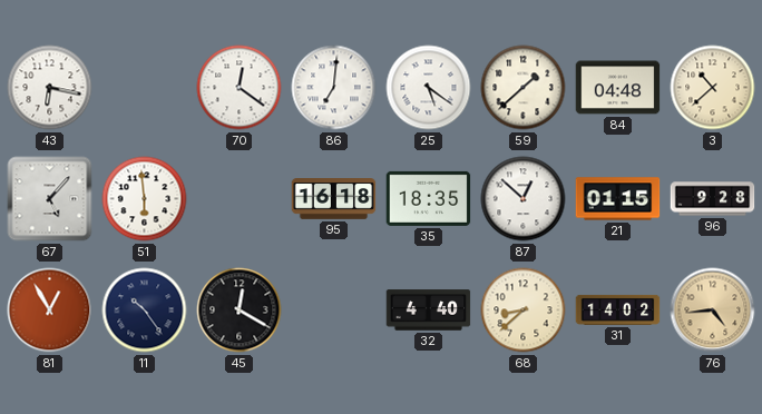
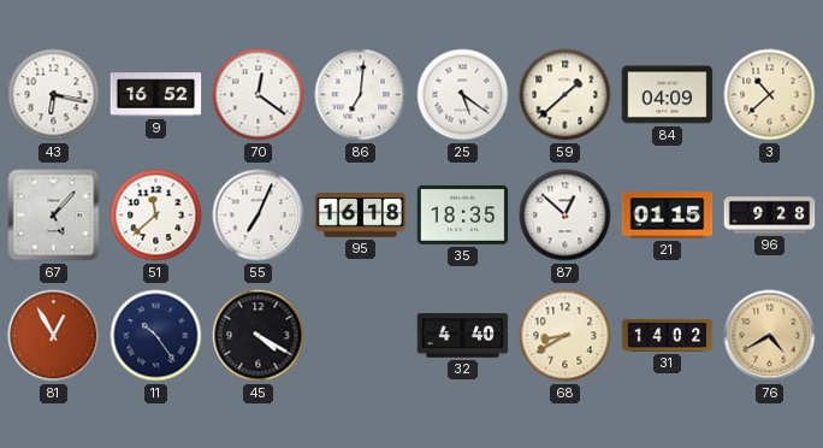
9: none -> 16:52 (156, 95)
84: 04:48 -> 04:09 (668, 95)
51: 5:59 -> 11:38 (156, 216)
55: none -> 7:04 (259, 216)
45: 12:20 -> 4:20 (259, 336)
68: 8:38 -> 8:40 (566, 336)
76: 4:44 -> 4:40 (770, 336)
